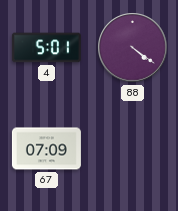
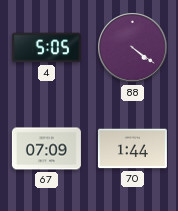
4: 5:01 -> 5:05 (46, 48)
70: none -> 1:44 (132, 149)
